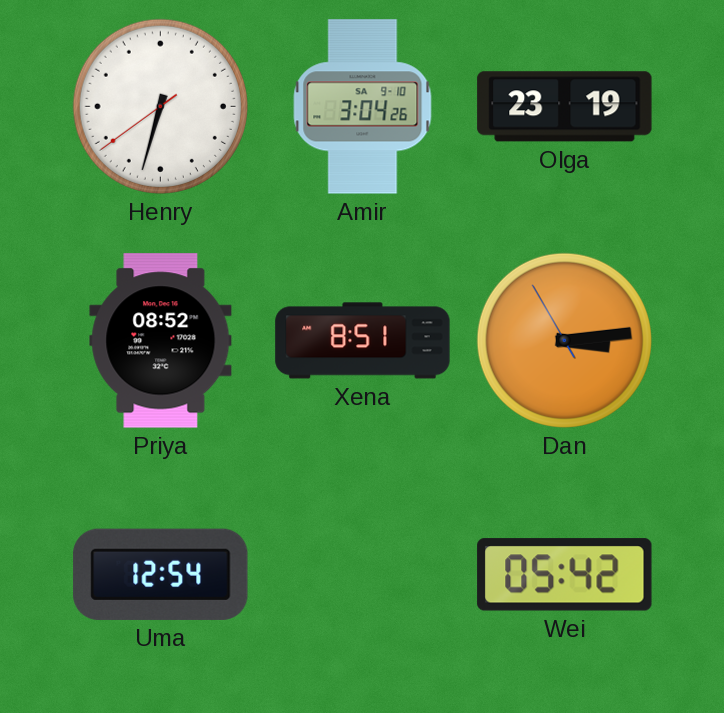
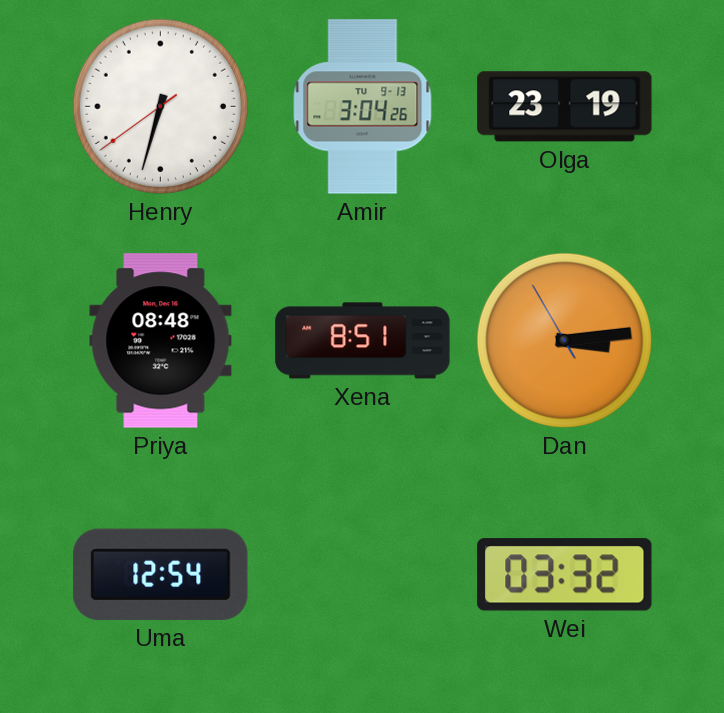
Amir date: SA 9-10 -> TU 9-13 (363, 107)
Priya: 08:52 -> 08:48 (161, 341)
Wei: 05:42 -> 03:32 (565, 575)
